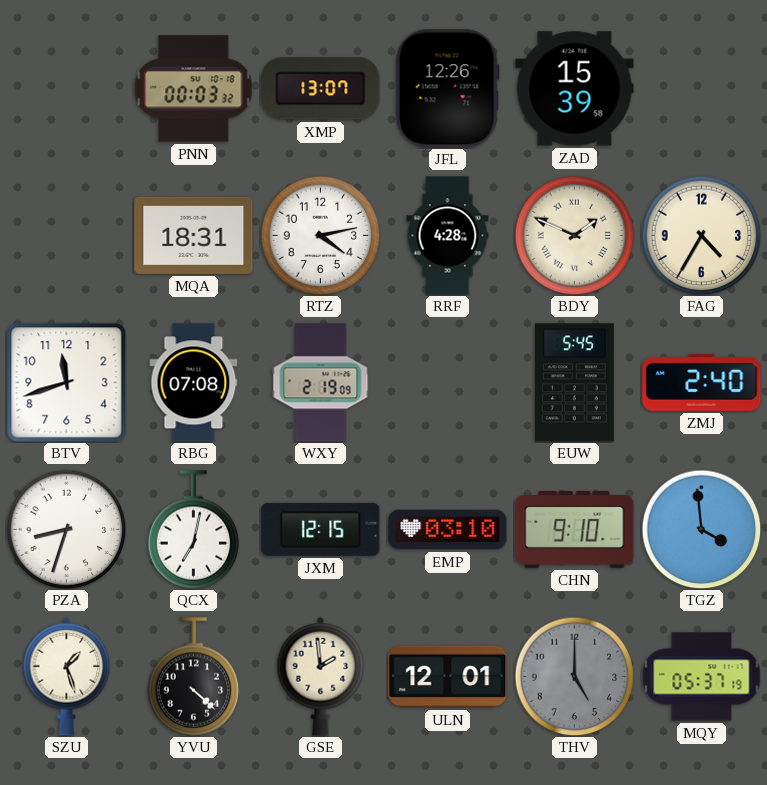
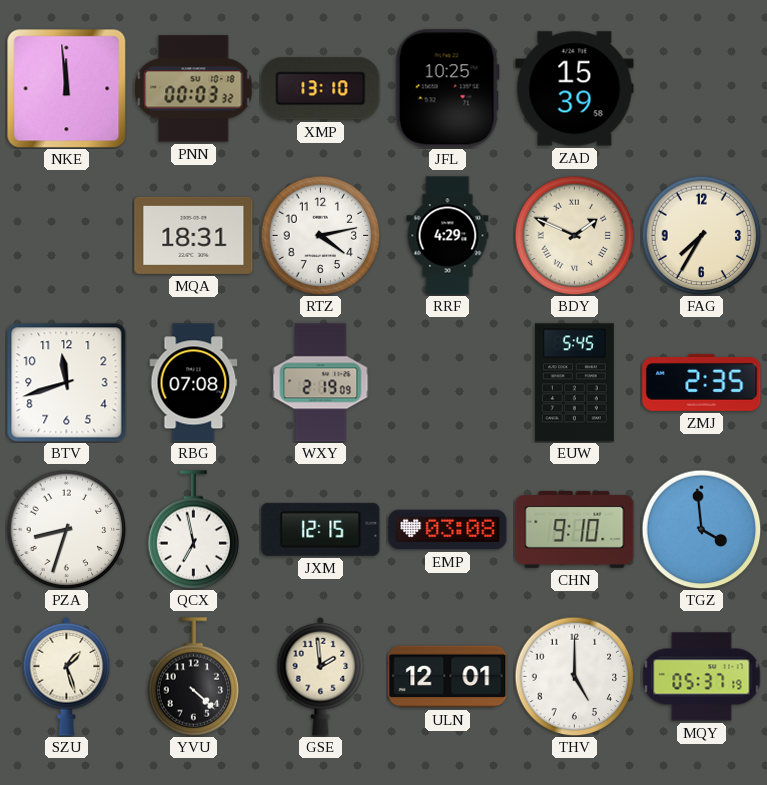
NKE: none -> 11:59 (66, 88)
XMP: 13:07 -> 13:10 (321, 89)
JFL: 12:26 -> 10:25 (447, 89)
RRF: 4:28 -> 4:29 (448, 236)
FAG: 4:35 -> 7:35 (701, 235)
ZMJ: 2:40 -> 2:35 (702, 382)
QCX: 7:02 -> 6:58 (194, 530)
EMP: 03:10 -> 03:08 (448, 530)
THV dial: grey -> white (574, 676)
